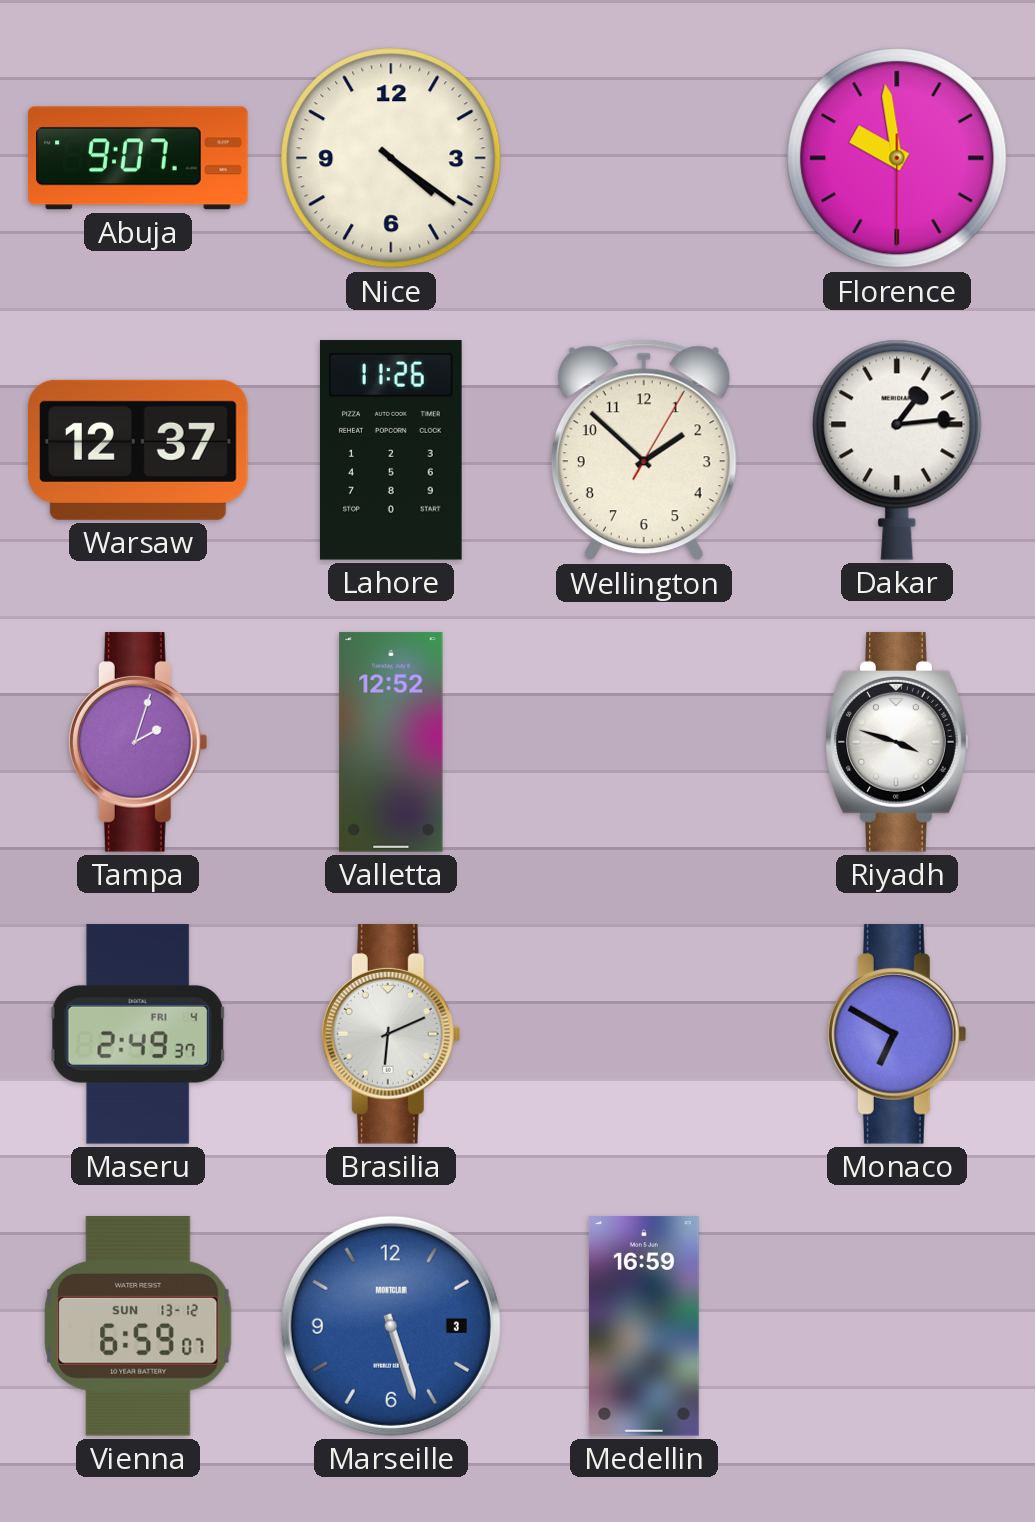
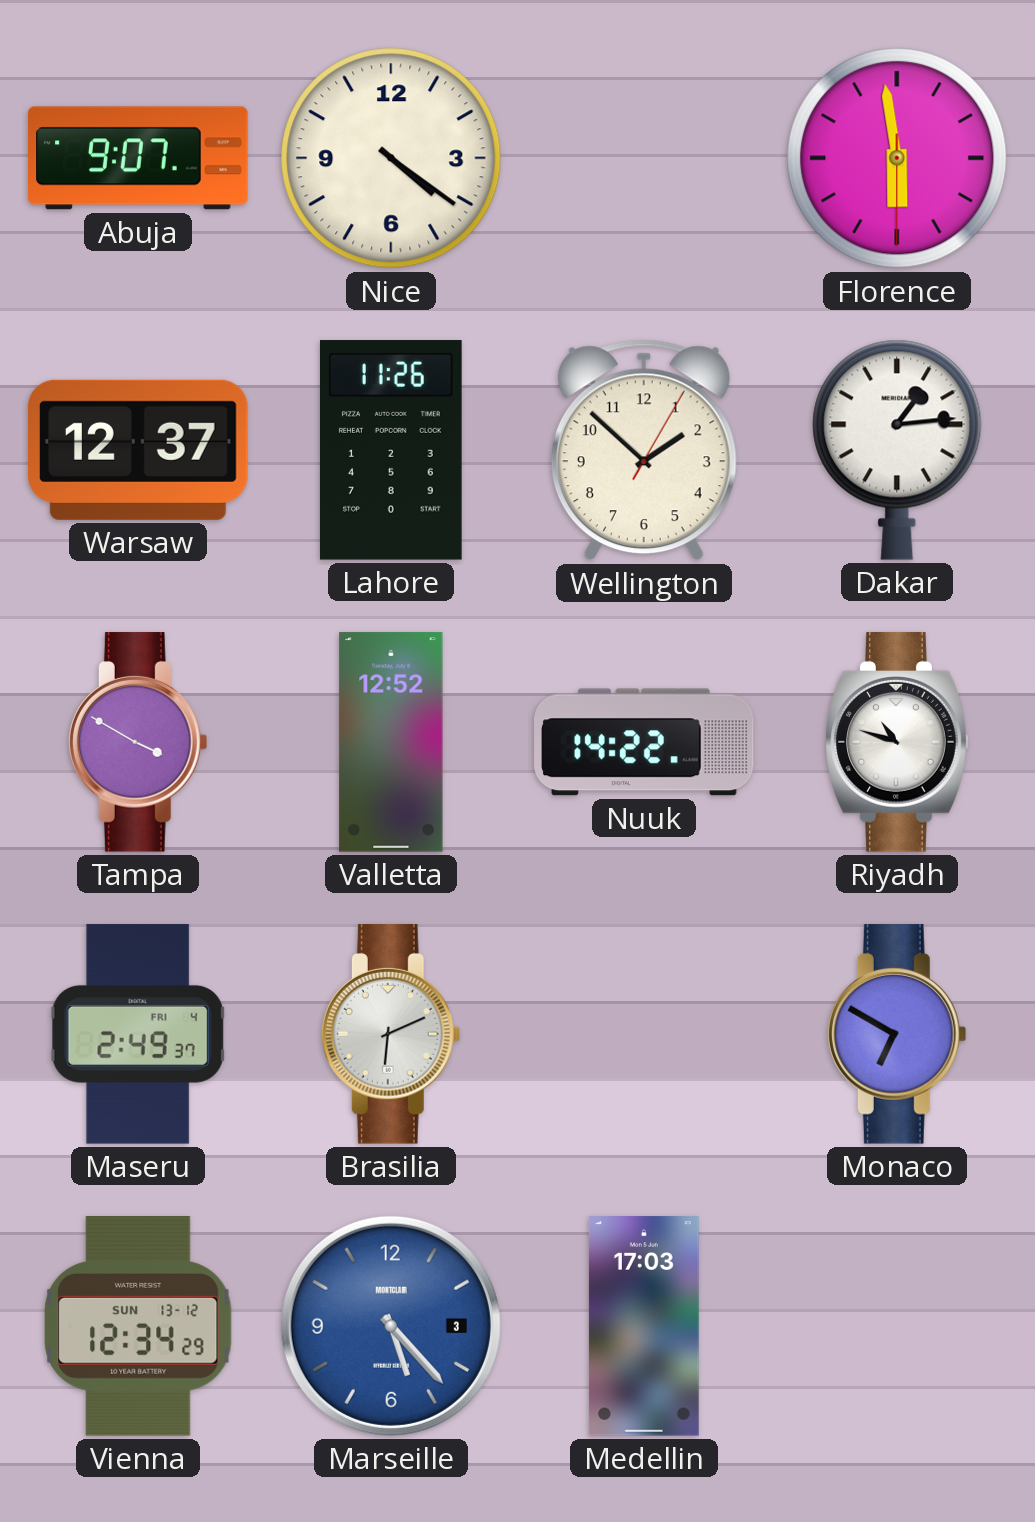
Florence: 9:58 -> 5:58 (897, 158)
Tampa: 2:03 -> 3:50 (138, 742)
Nuuk: none -> 14:22 (644, 742)
Riyadh: 3:48 -> 10:48 (897, 742)
Vienna: 6:59 -> 12:34 (138, 1326)
Marseille: 5:27 -> 5:23 (391, 1326)
Medellin: 16:59 -> 17:03 (644, 1326)
